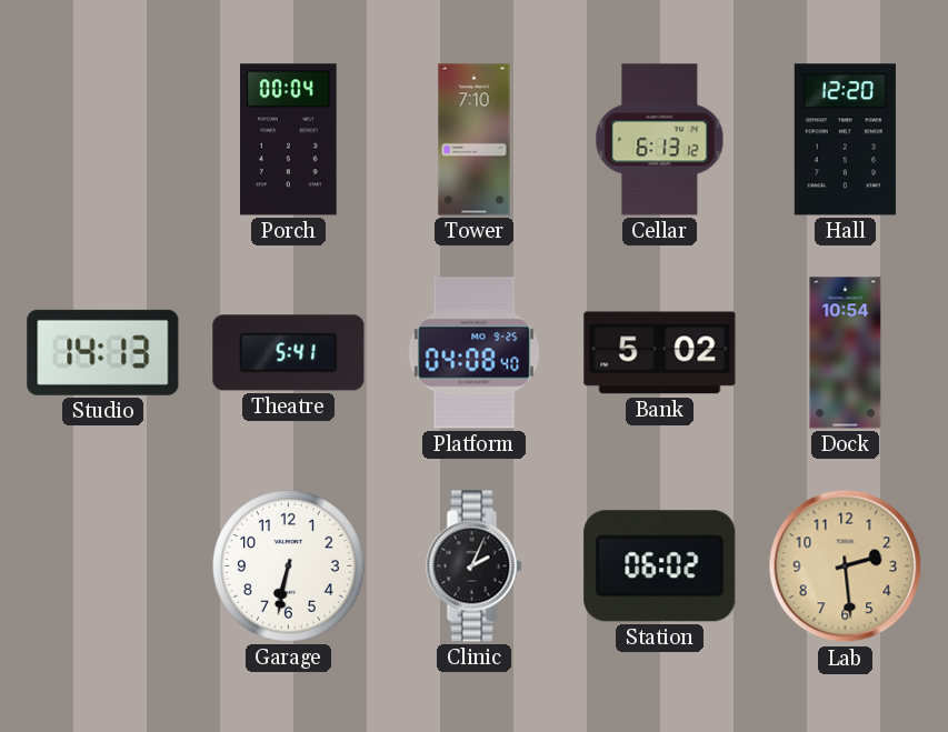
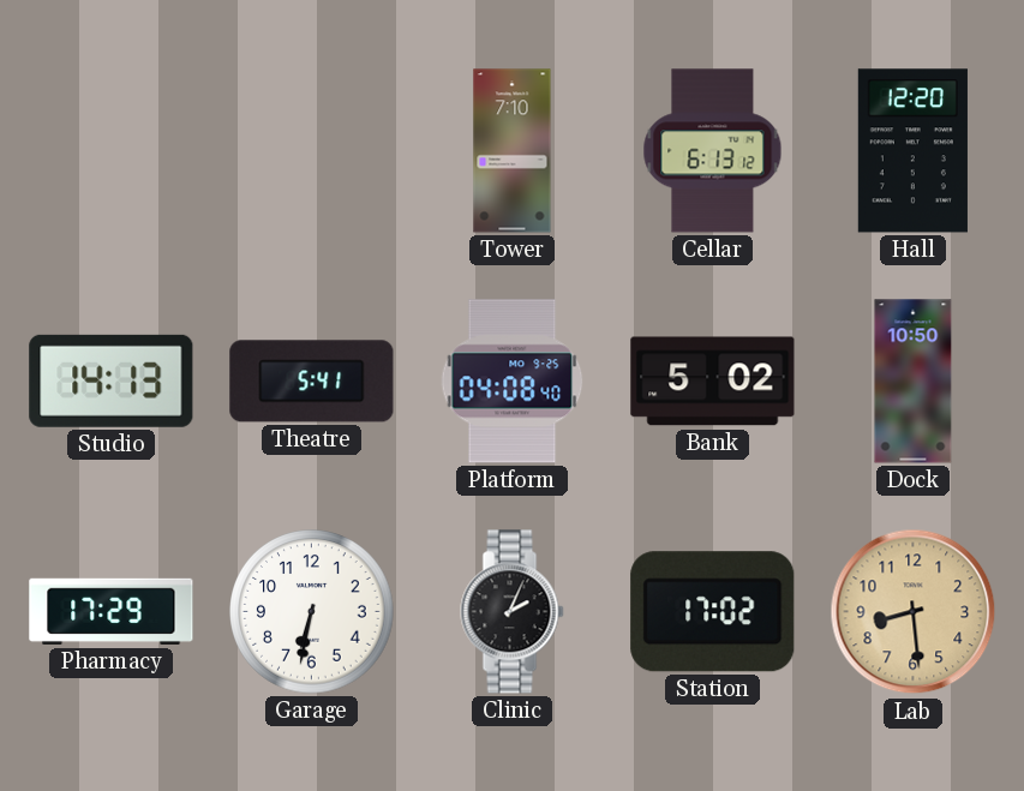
Porch: 00:04 -> none (289, 140)
Dock: 10:54 -> 10:50 (914, 382)
Pharmacy: none -> 17:29 (112, 611)
Station: 06:02 -> 17:02 (713, 612)
Lab: 2:29 -> 8:29 (914, 612)
